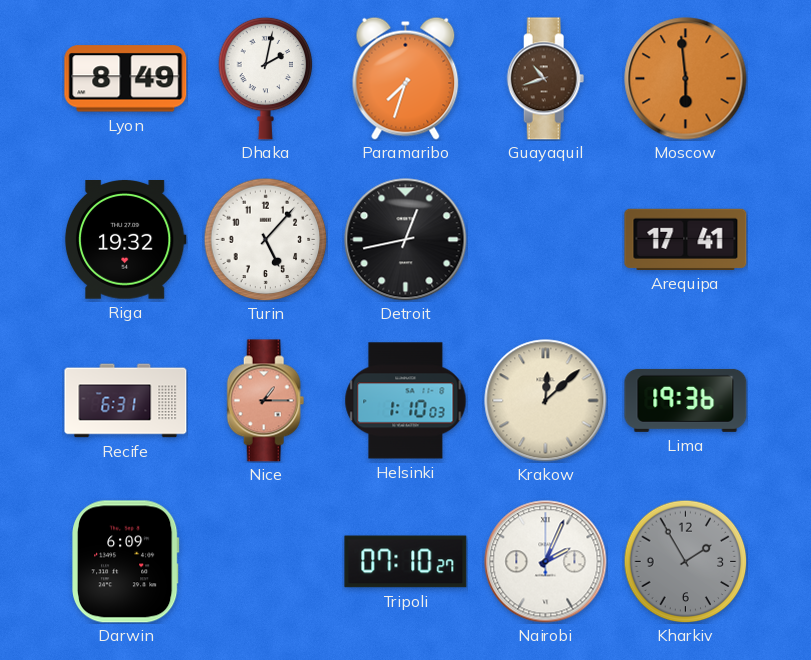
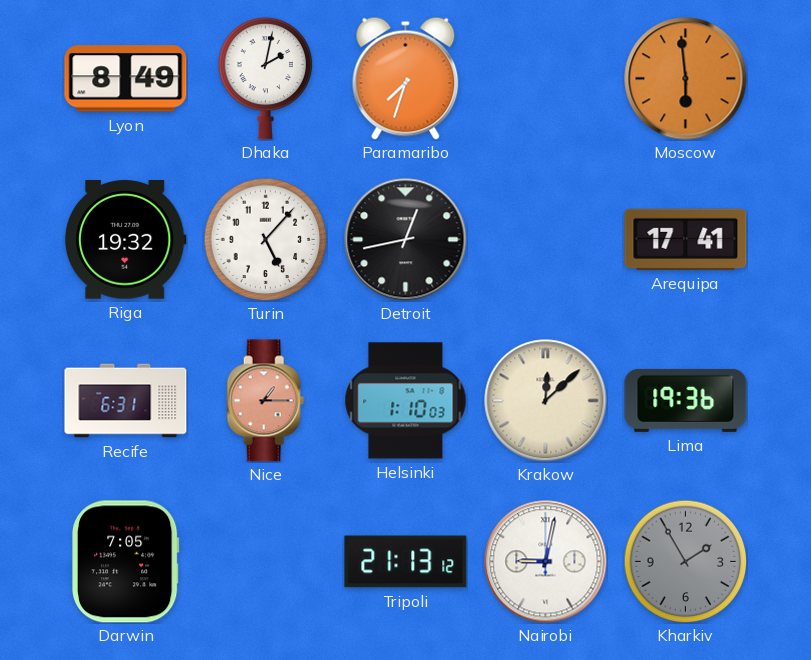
Guayaquil: 10:42 -> none (546, 79)
Darwin: 6:09 -> 7:05 (125, 562)
Tripoli: 07:10 -> 21:13 (406, 562)
Nairobi: 2:04 -> 9:02 (546, 562)
